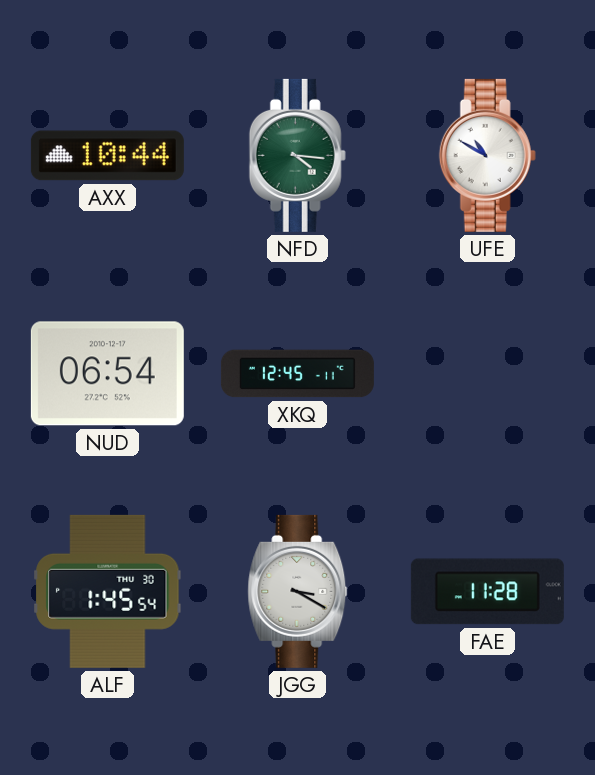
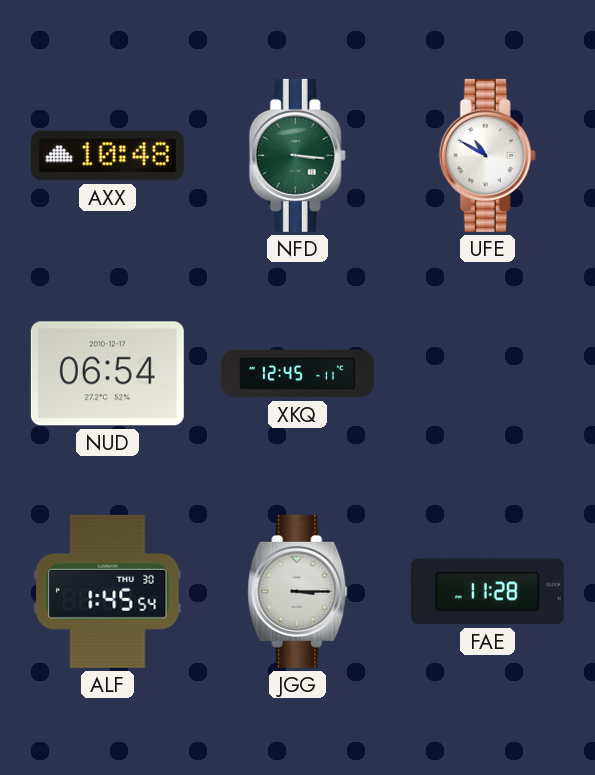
AXX: 10:44 -> 10:48 (107, 156)
NFD: 4:16 -> 3:16 (297, 155)
JGG: 3:20 -> 3:15 (298, 591)
